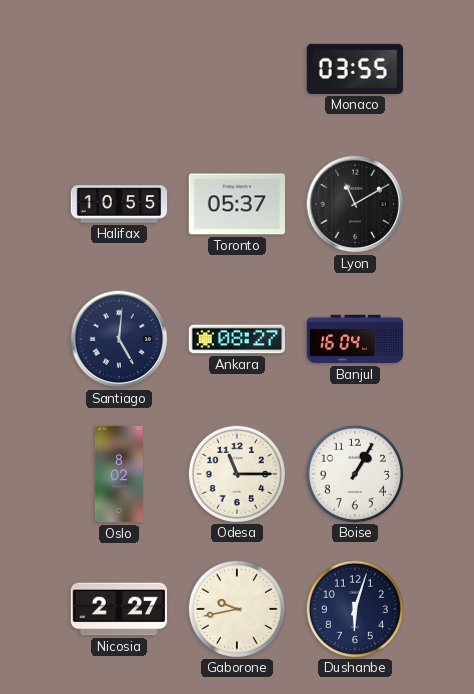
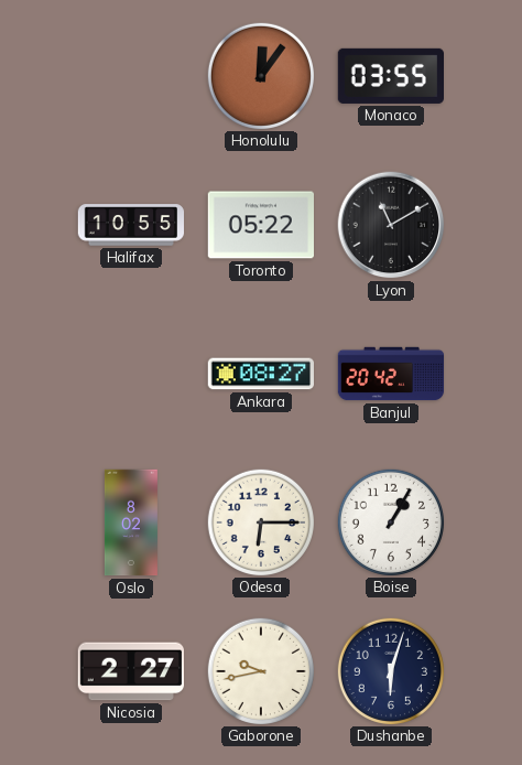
Honolulu: none -> 12:06 (260, 75)
Toronto: 05:37 -> 05:22 (260, 225)
Santiago: 5:01 -> none (119, 339)
Banjul: 16:04 -> 20:42 (391, 374)
Odesa: 11:15 -> 6:15 (260, 521)
